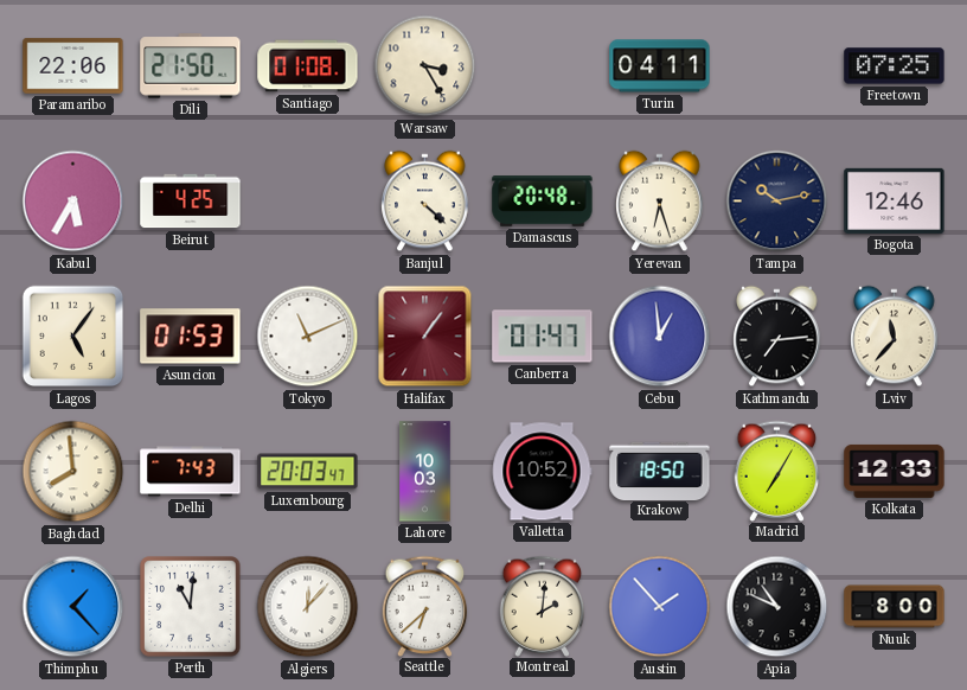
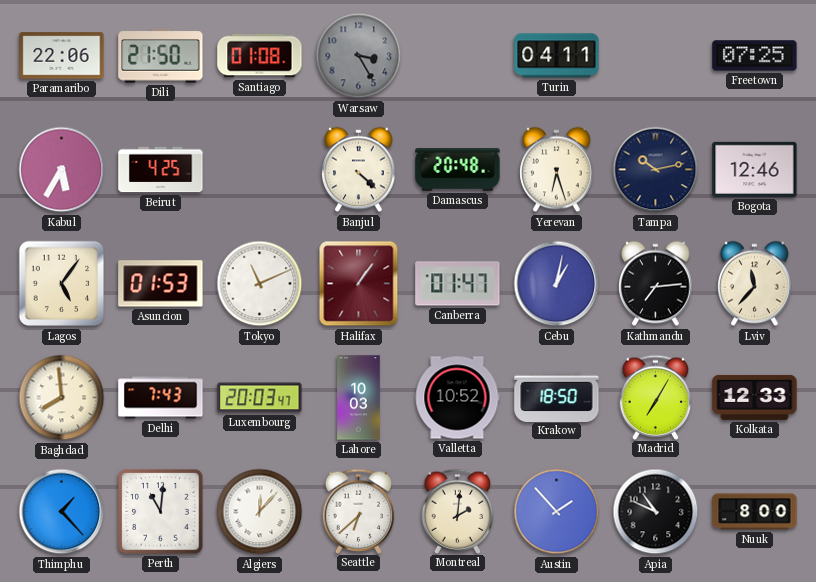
Warsaw dial: cream -> grey (359, 56)
Cebu: 12:59 -> 1:02 (557, 284)
